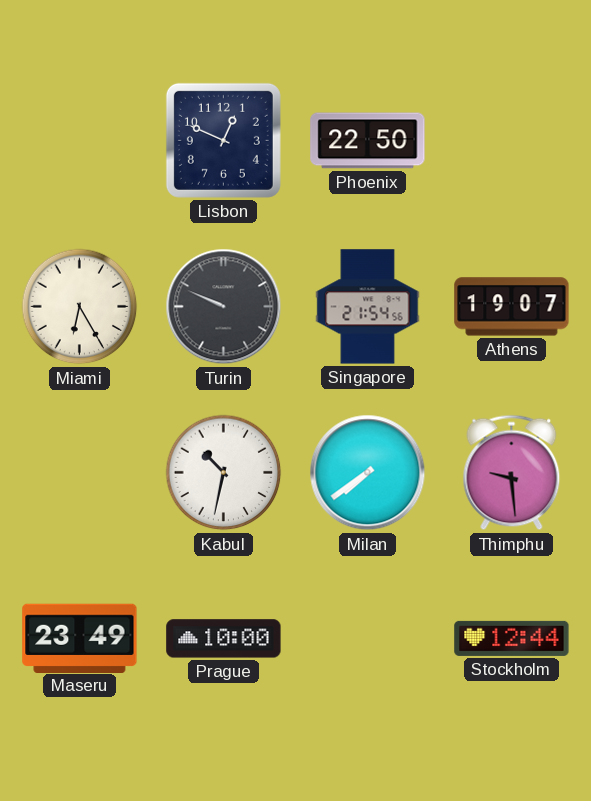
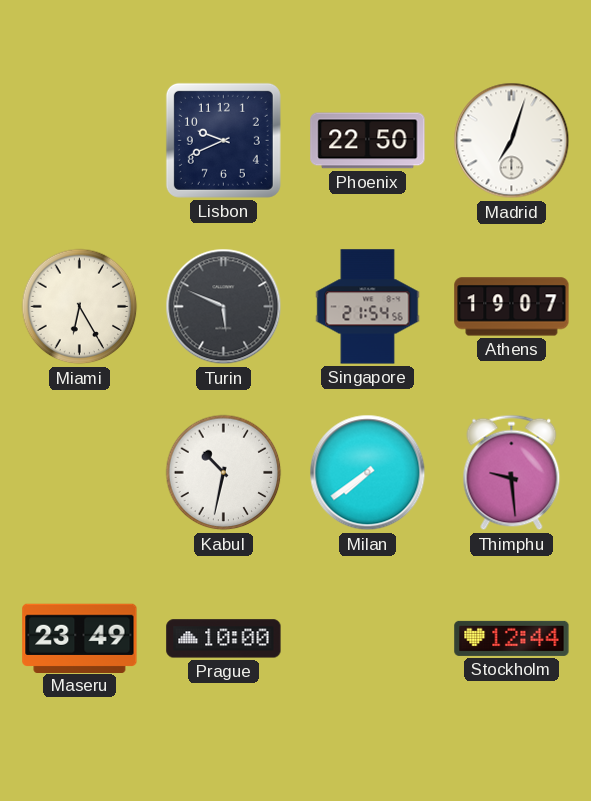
Lisbon: 12:49 -> 9:41 (223, 140)
Madrid: none -> 7:03 (512, 141)
Turin: 9:49 -> 5:49 (224, 307)
